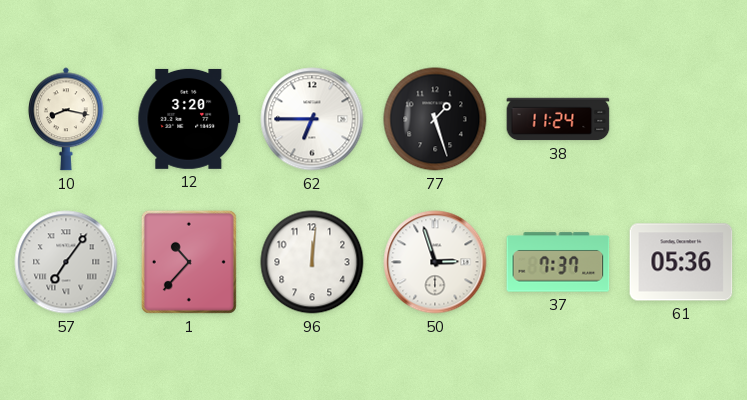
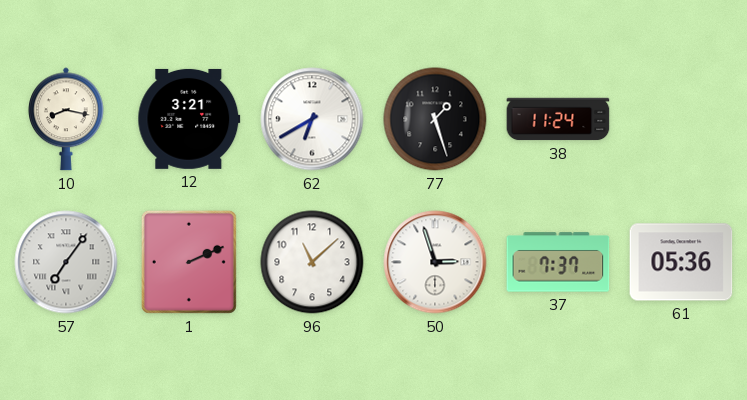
12: 3:20 -> 3:21 (189, 119)
62: 6:45 -> 6:40 (312, 119)
1: 10:37 -> 2:11 (189, 262)
96: 12:01 -> 11:08 (312, 262)
